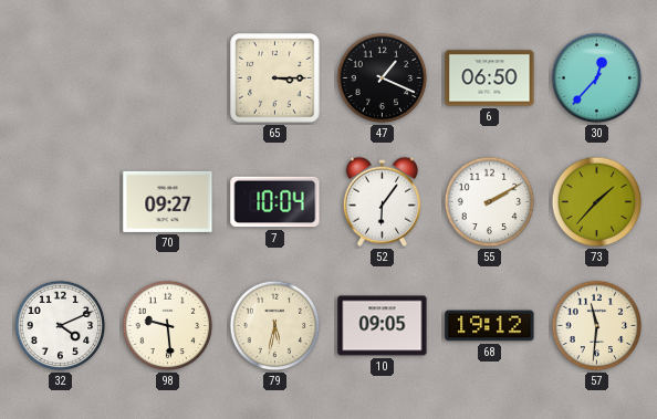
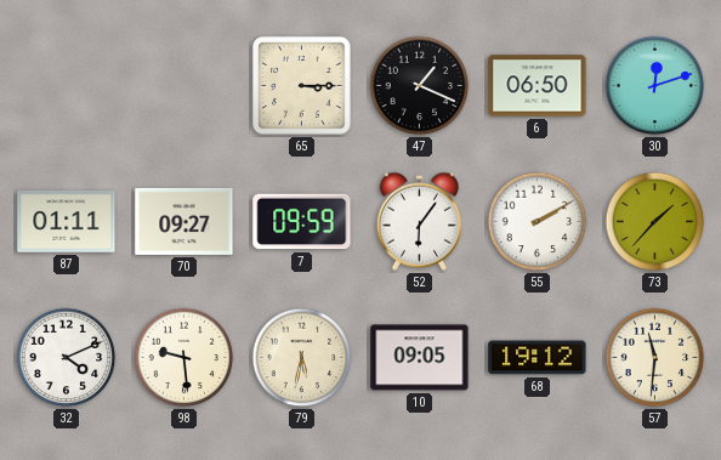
30: 12:37 -> 12:12 (655, 86)
87: none -> 01:11 (67, 222)
7: 10:04 -> 09:59 (302, 222)
